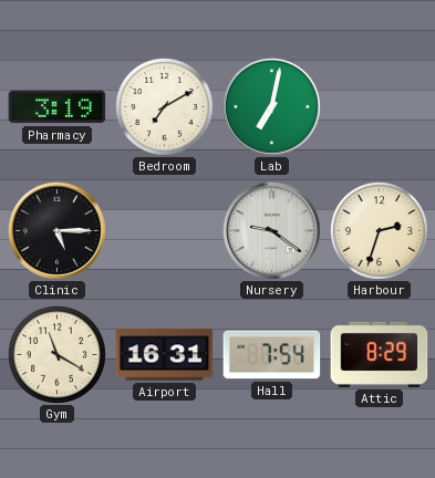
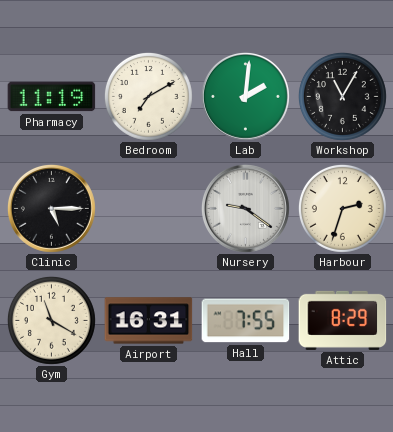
Pharmacy: 3:19 -> 11:19 (52, 97)
Lab: 7:02 -> 2:01 (245, 96)
Workshop: none -> 11:05 (342, 96)
Hall: 7:54 -> 7:55 (246, 321)
